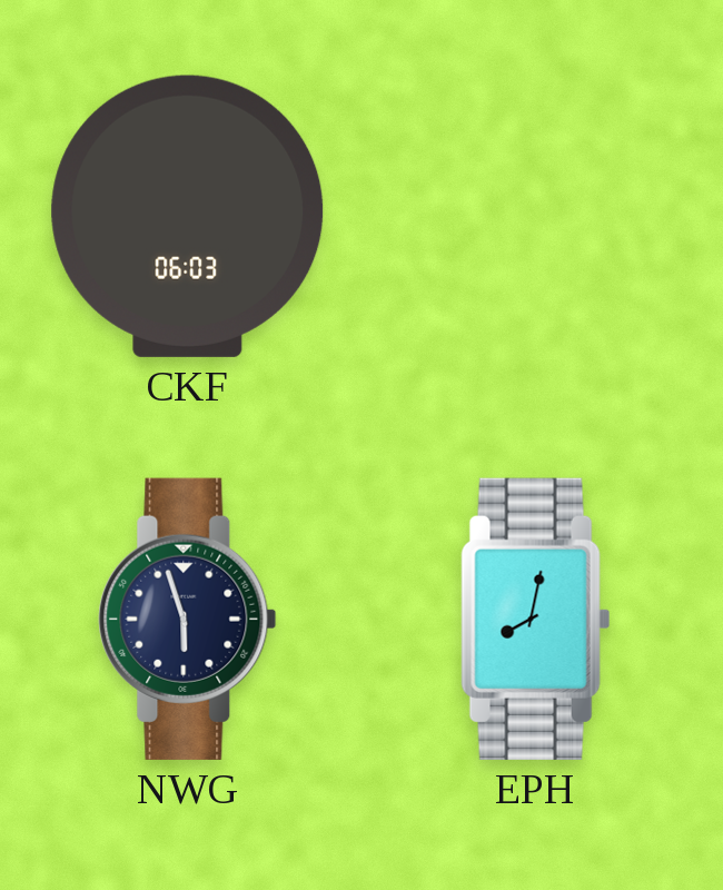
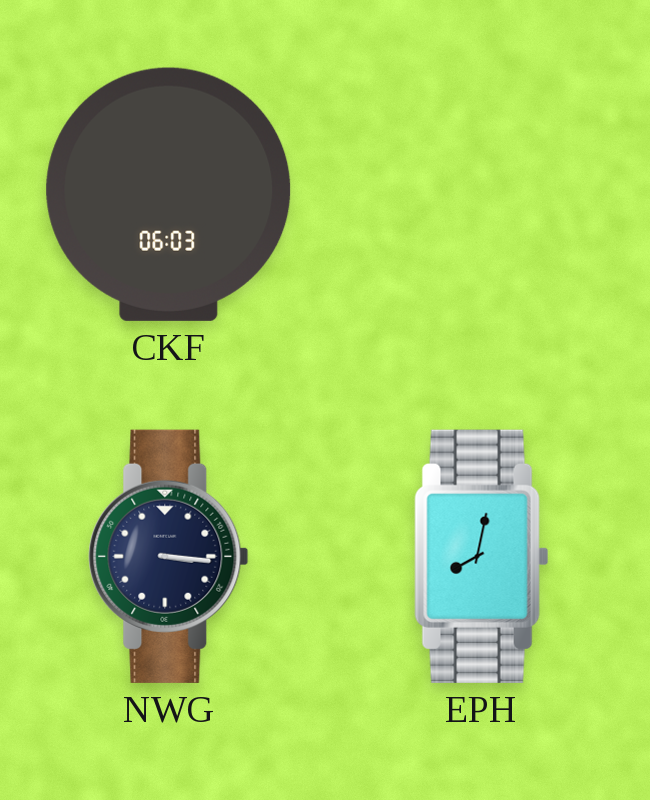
NWG: 5:57 -> 3:16 (169, 556)
